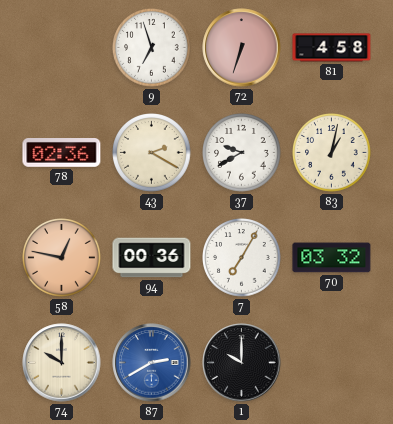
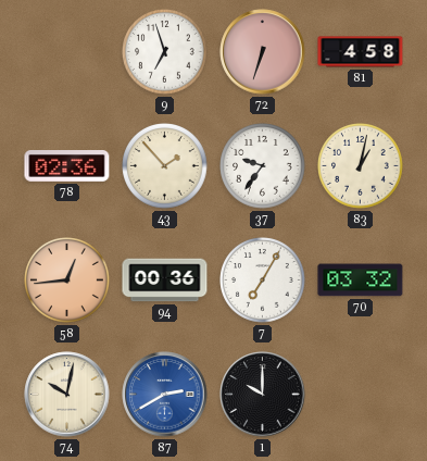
43: 2:20 -> 1:53 (165, 166)
37: 9:40 -> 9:36 (263, 166)
58: 12:47 -> 12:44 (67, 281)
74: 10:00 -> 10:02 (67, 395)
